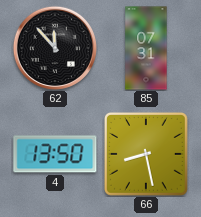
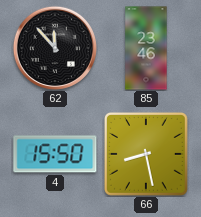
85: 07:31 -> 23:46 (146, 48)
4: 13:50 -> 15:50 (55, 154)
